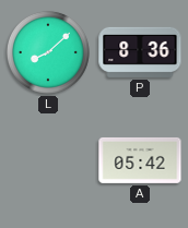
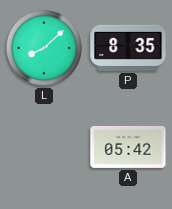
P: 8:36 -> 8:35 (128, 48)
